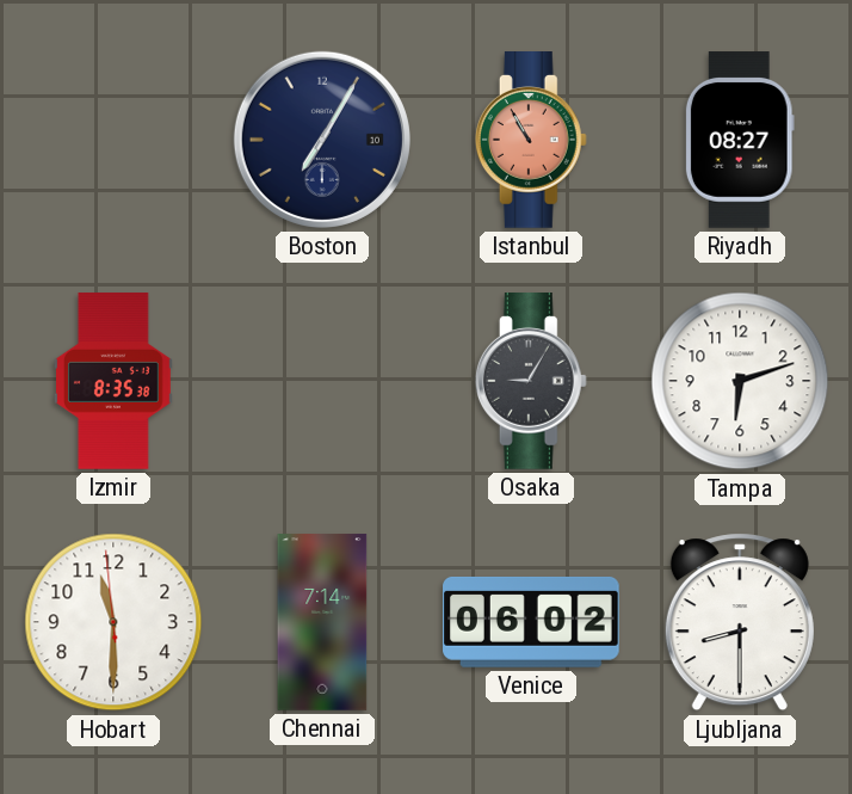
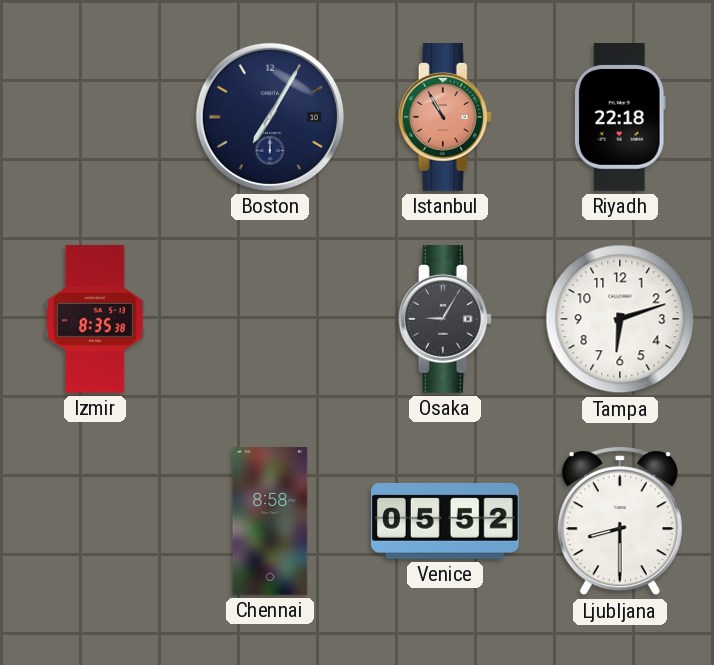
Riyadh: 08:27 -> 22:18 (620, 117)
Hobart: 11:29 -> none (113, 622)
Chennai: 7:14 -> 8:58 (270, 521)
Venice: 06:02 -> 05:52 (446, 521)
